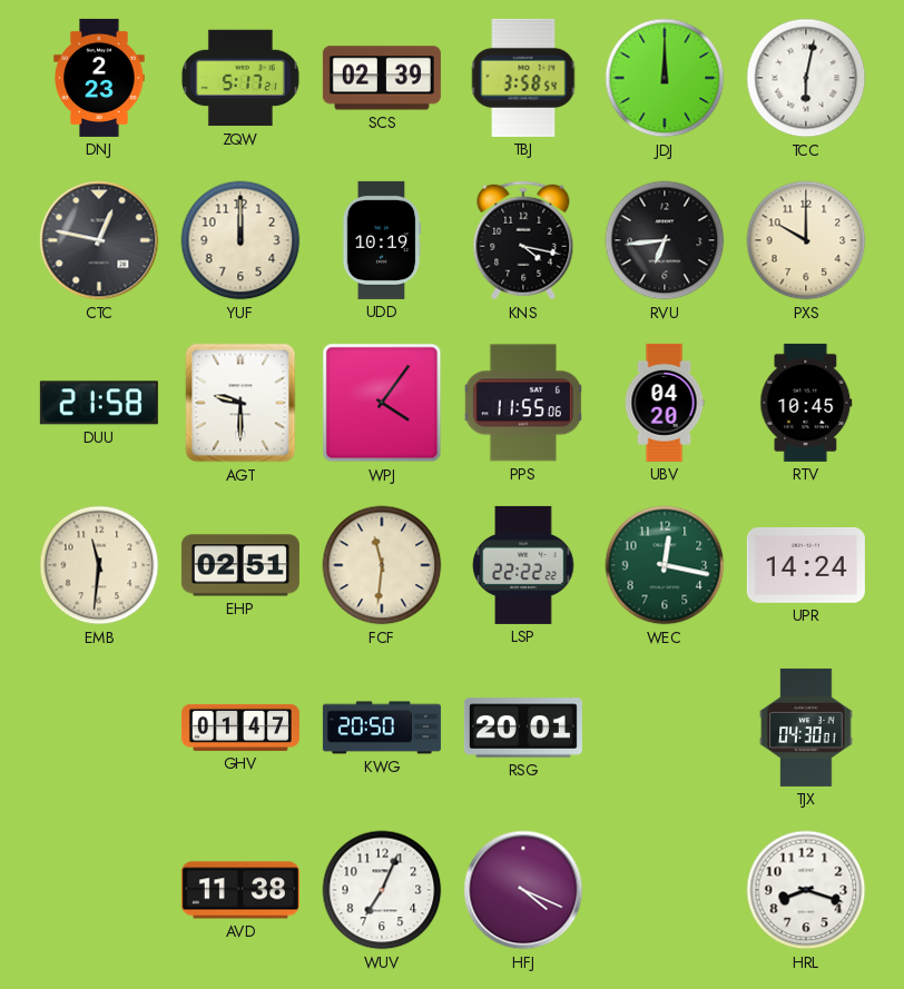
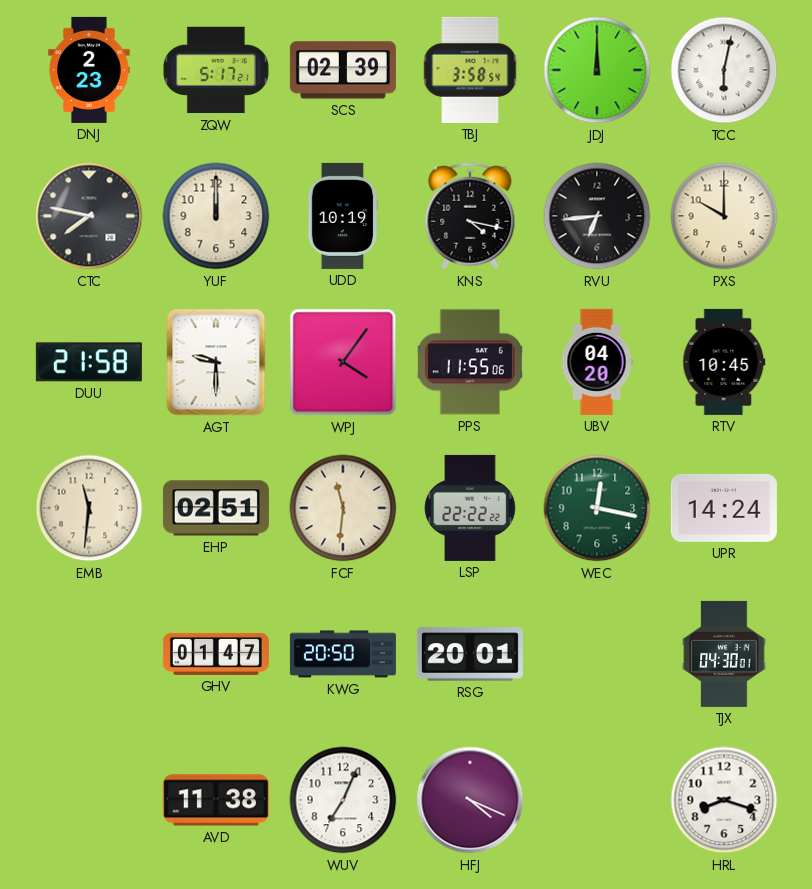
CTC: 12:47 -> 7:47 (89, 216)
